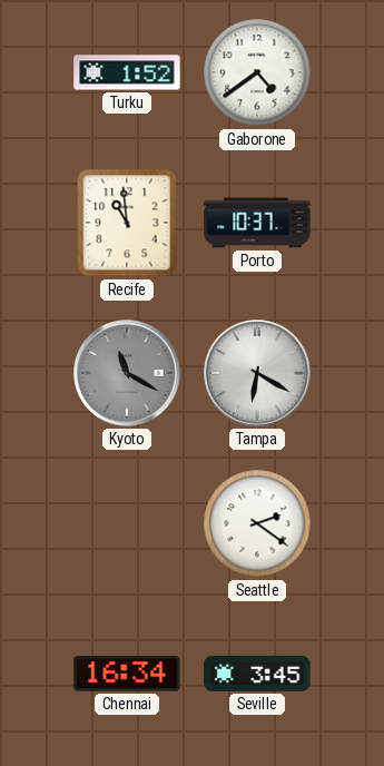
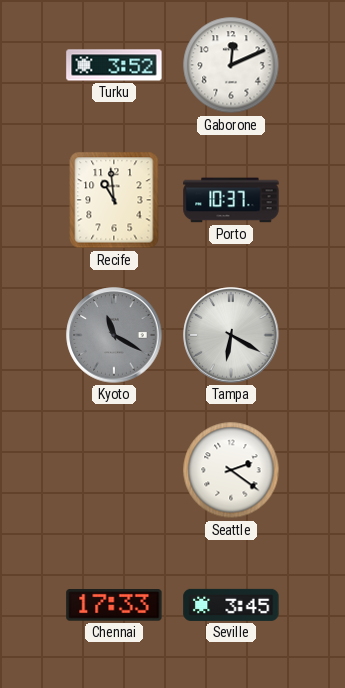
Turku: 1:52 -> 3:52 (114, 65)
Gaborone: 4:39 -> 12:11 (231, 65)
Chennai: 16:34 -> 17:33 (114, 606)
